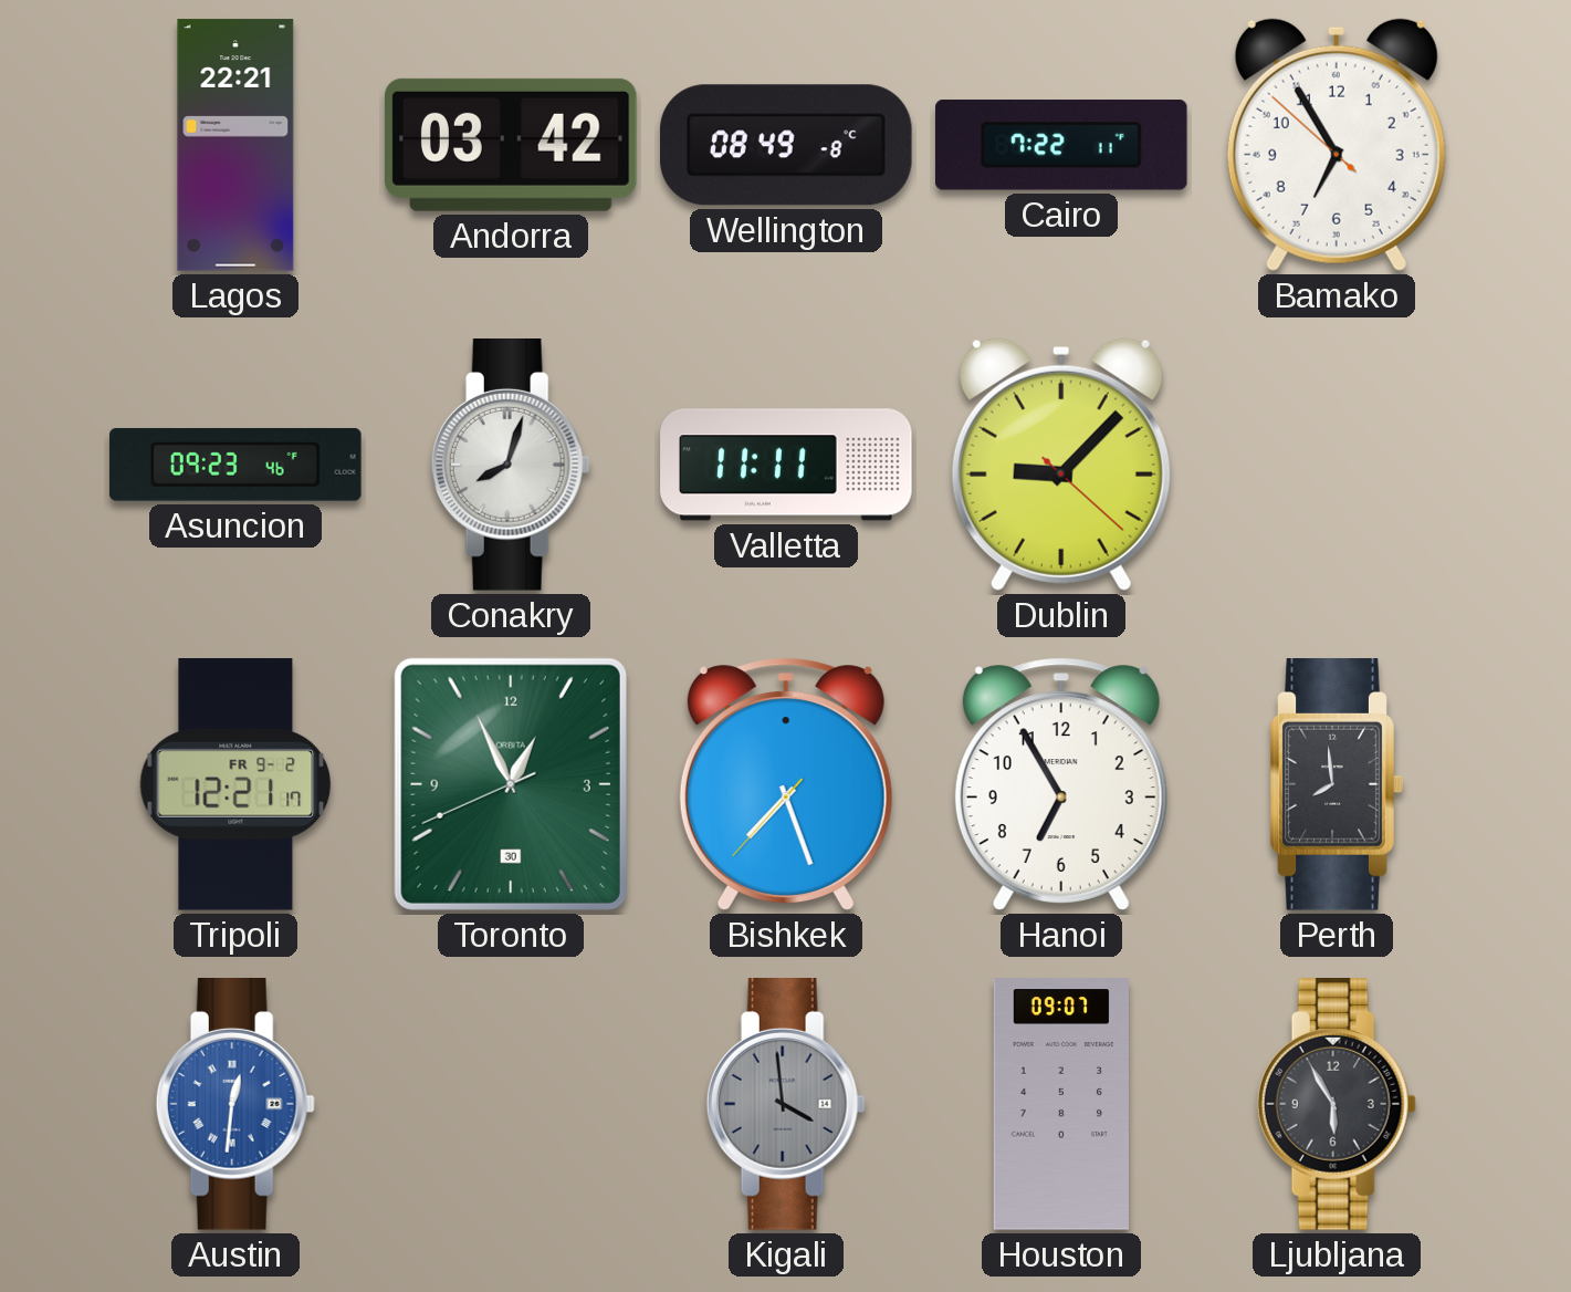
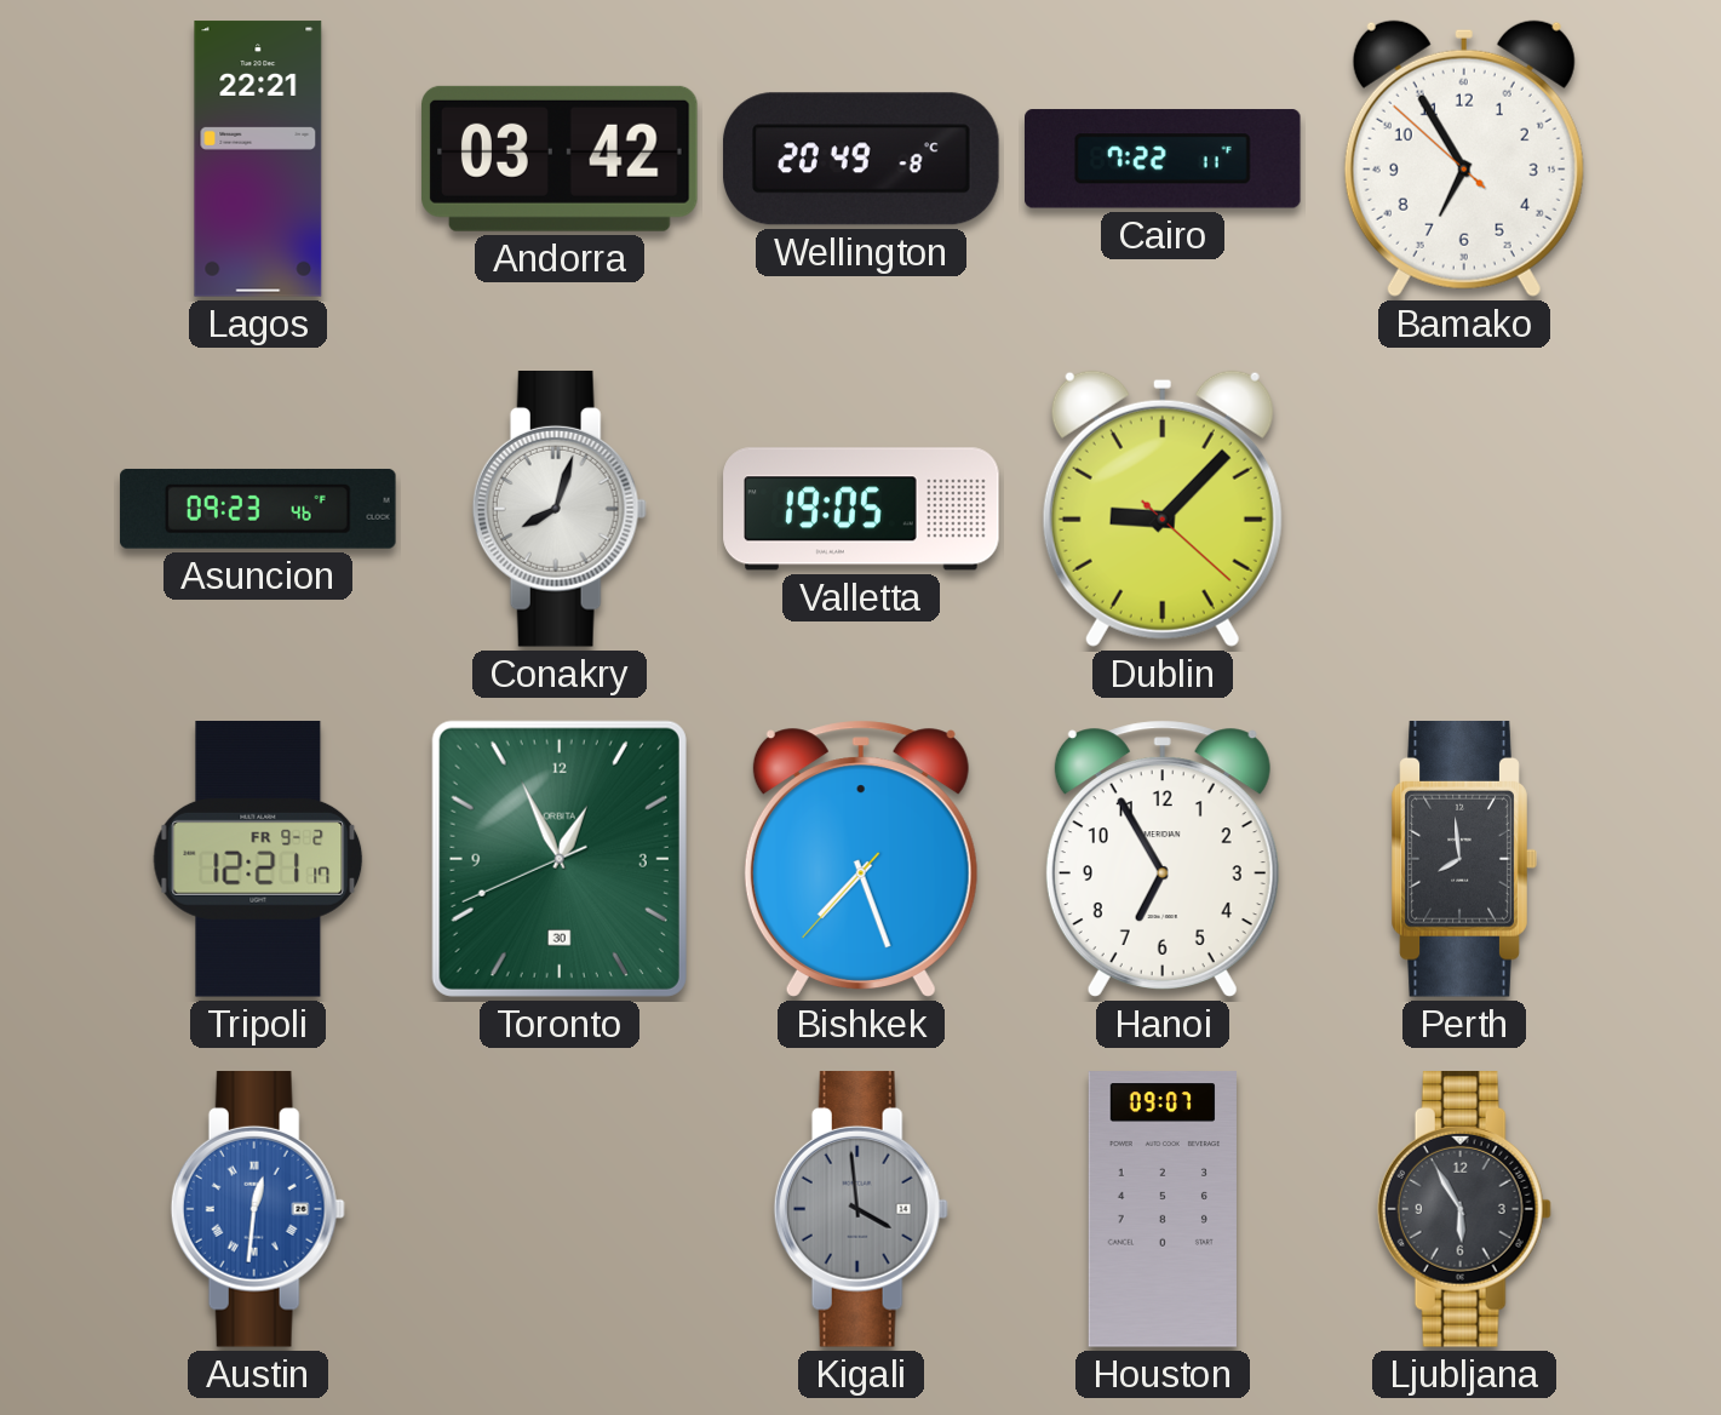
Wellington: 08:49 -> 20:49 (862, 159)
Valletta: 11:11 -> 19:05 (861, 509)
